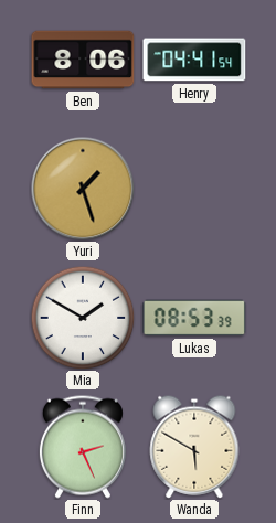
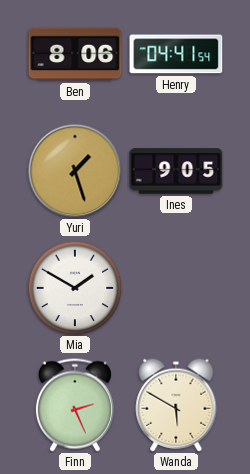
Ines: none -> 9:05 (176, 171)
Lukas: 08:53 -> none (194, 318)
